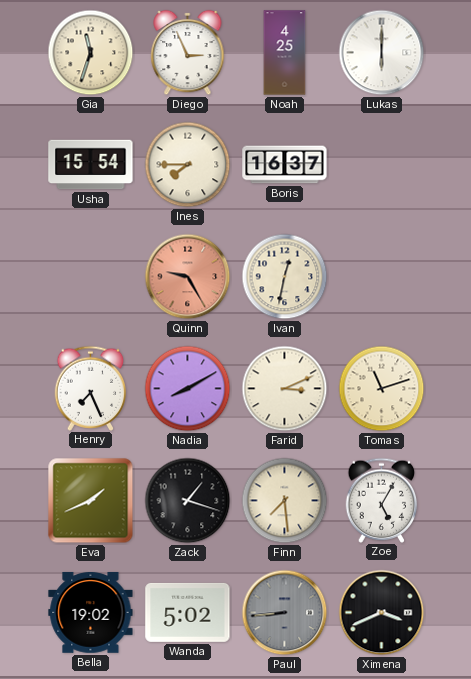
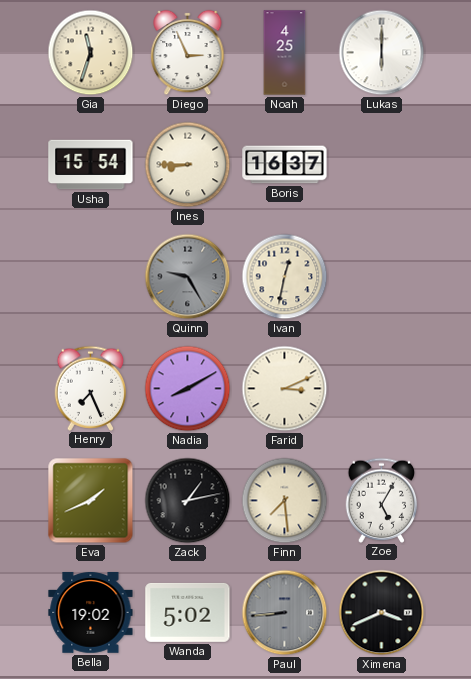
Ines: 7:45 -> 8:45 (188, 165)
Quinn dial: salmon -> grey (188, 277)
Tomas: 11:12 -> none (382, 389)
Zack: 1:18 -> 1:13 (188, 501)
